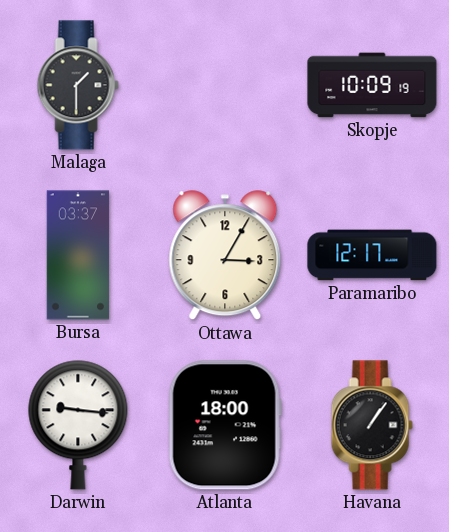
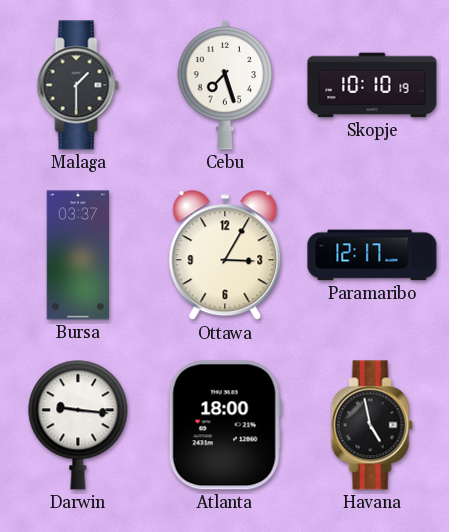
Cebu: none -> 7:27 (225, 85)
Skopje: 10:09 -> 10:10 (372, 85)
Havana: 1:06 -> 4:58 (372, 425)
